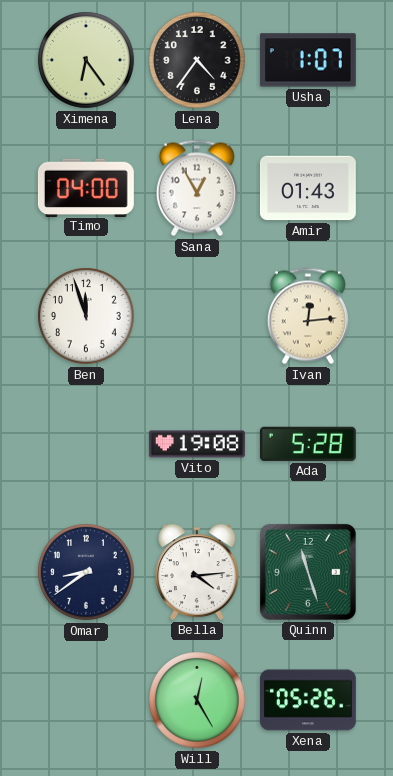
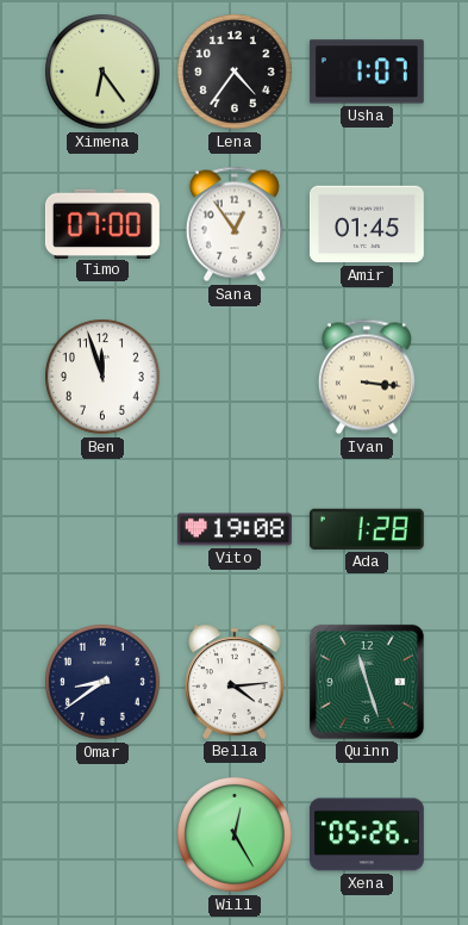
Timo: 04:00 -> 07:00 (102, 223)
Sana: 12:55 -> 12:54 (235, 224)
Amir: 01:43 -> 01:45 (367, 224)
Ivan: 12:14 -> 3:16 (367, 377)
Ada: 5:28 -> 1:28 (367, 529)
